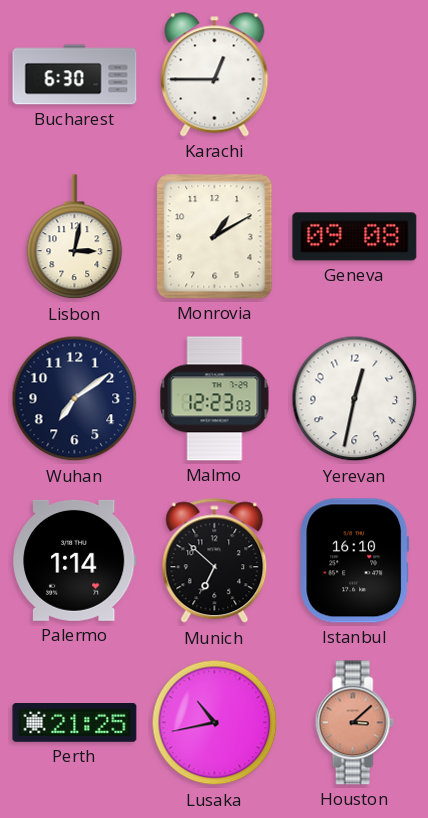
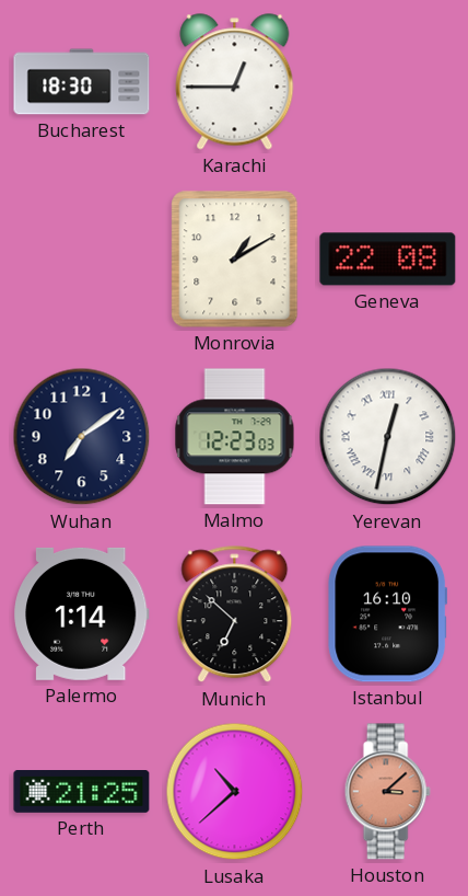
Bucharest: 6:30 -> 18:30 (82, 82)
Lisbon: 3:02 -> none (75, 237)
Geneva: 09:08 -> 22:08 (388, 260)
Yerevan numerals: Arabic -> Roman (388, 437)
Lusaka: 10:43 -> 10:38 (235, 792)
